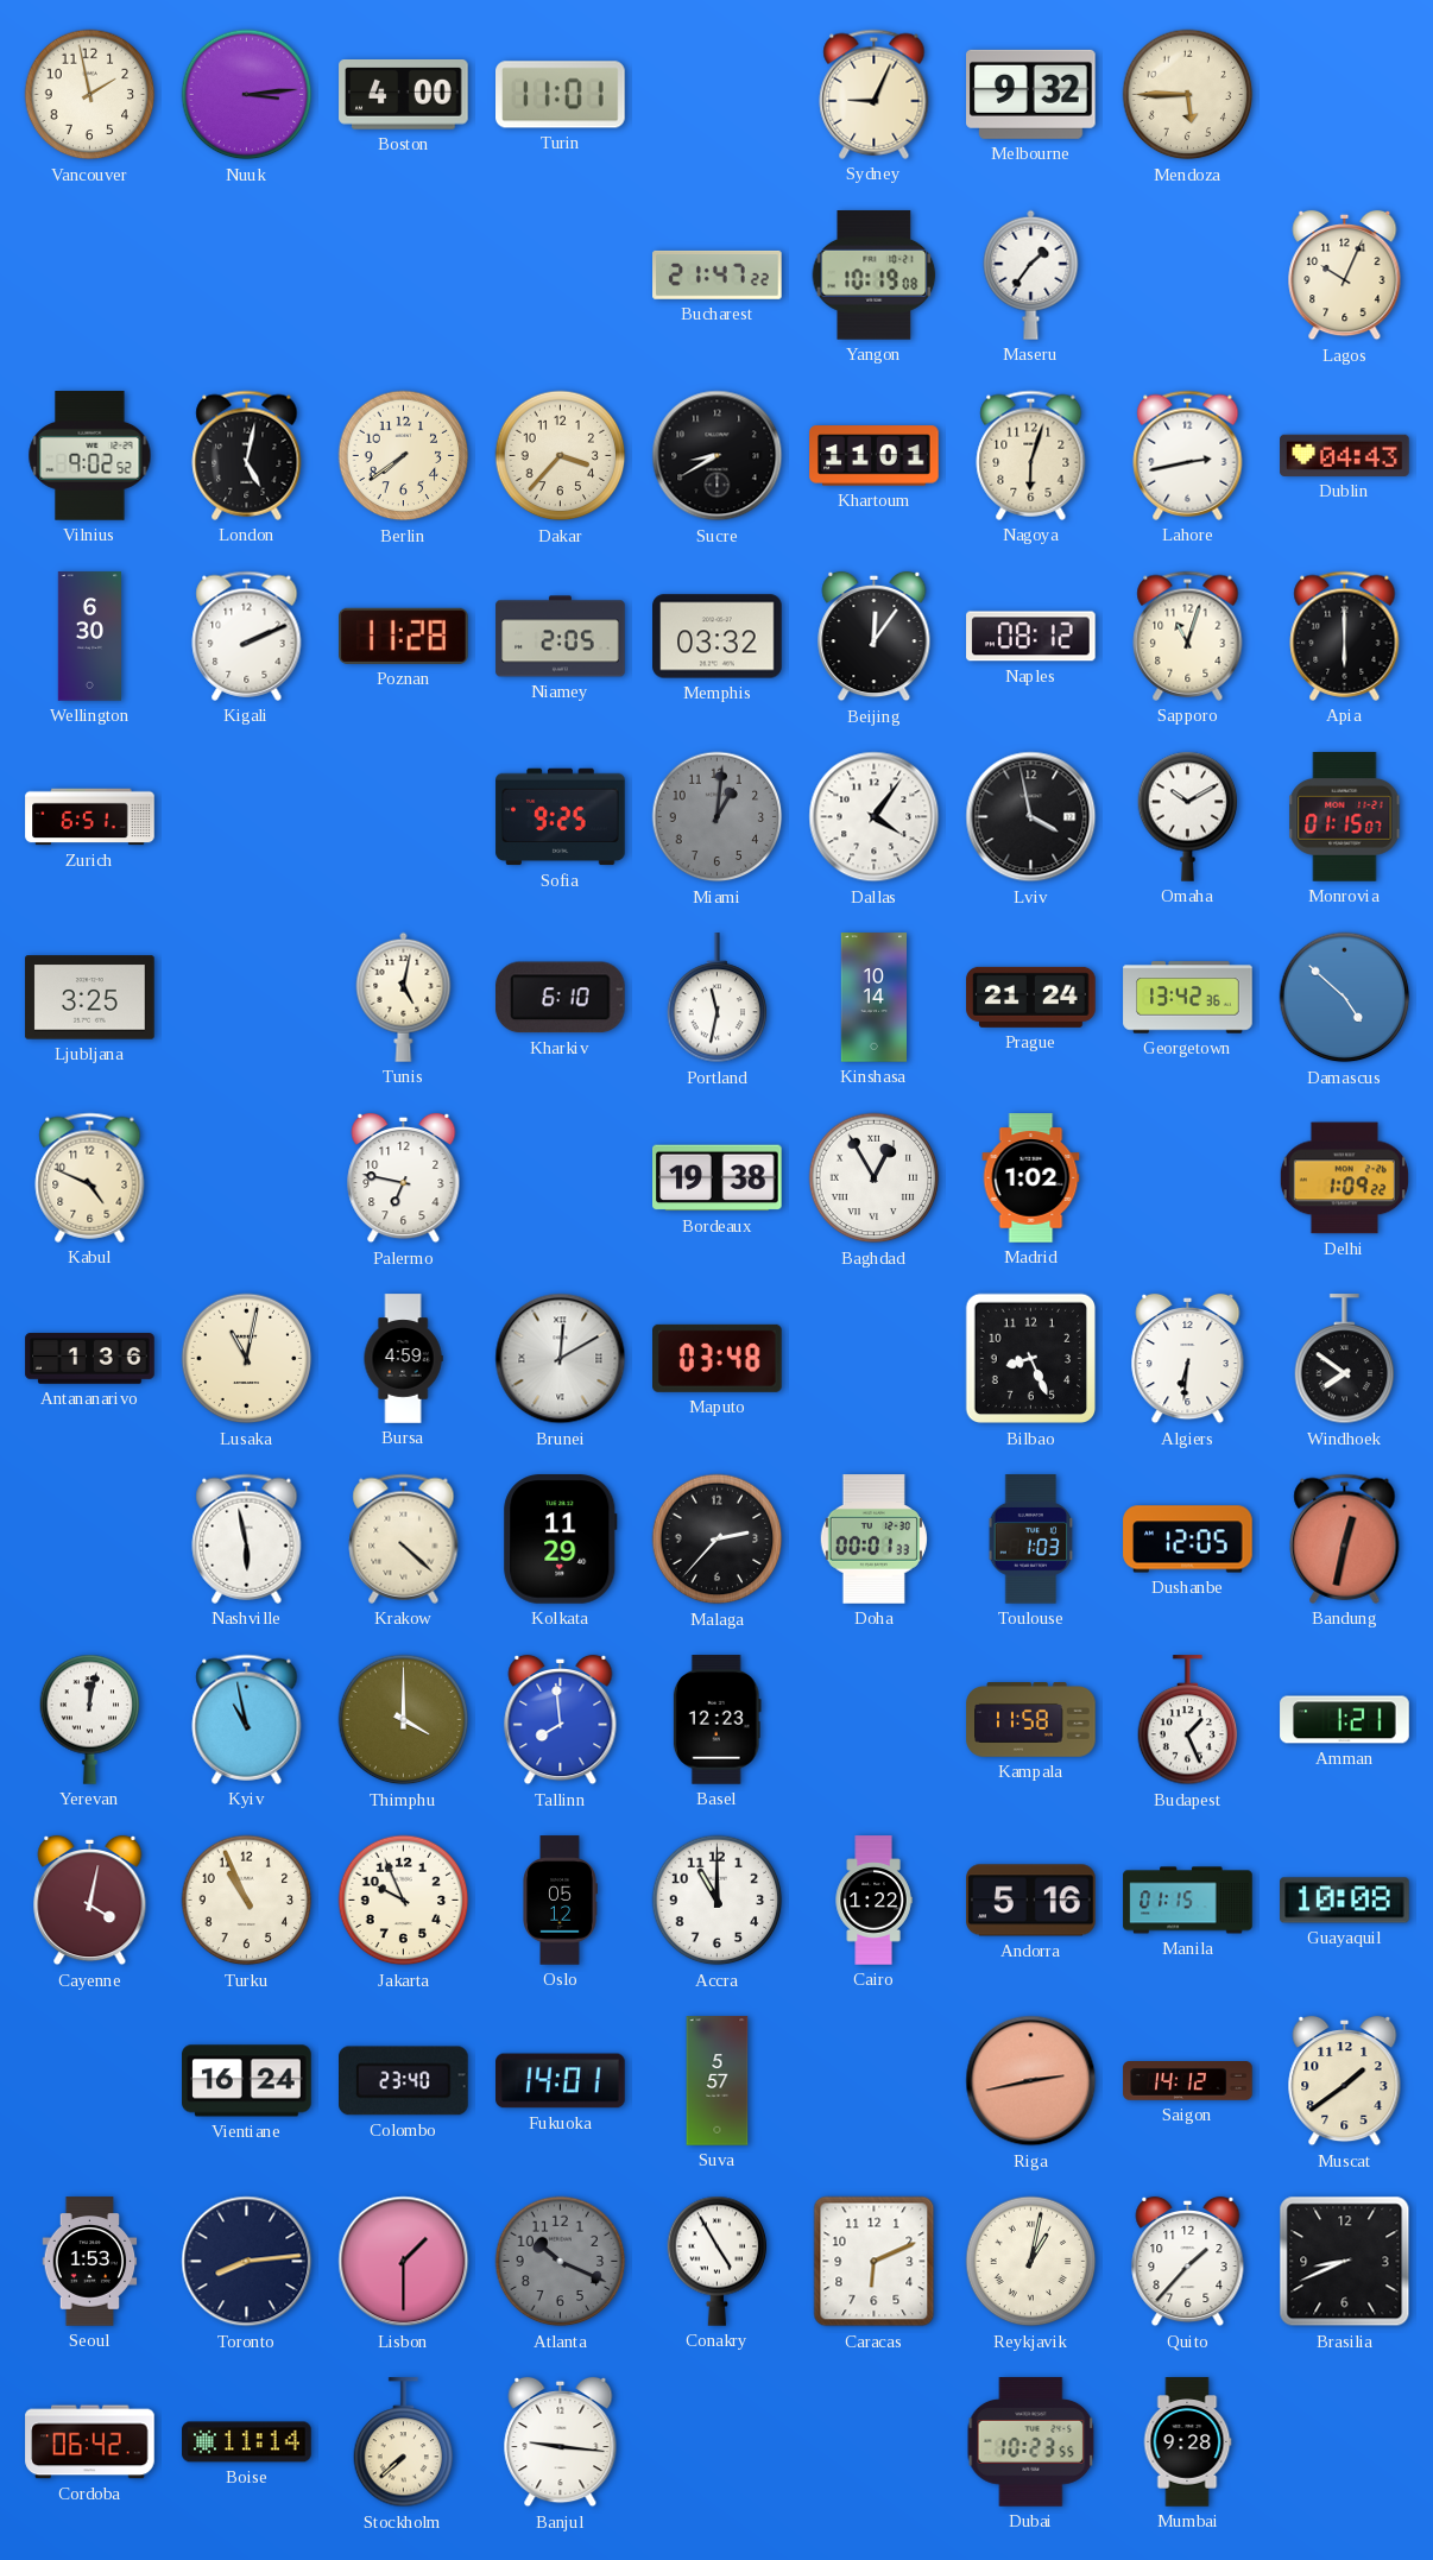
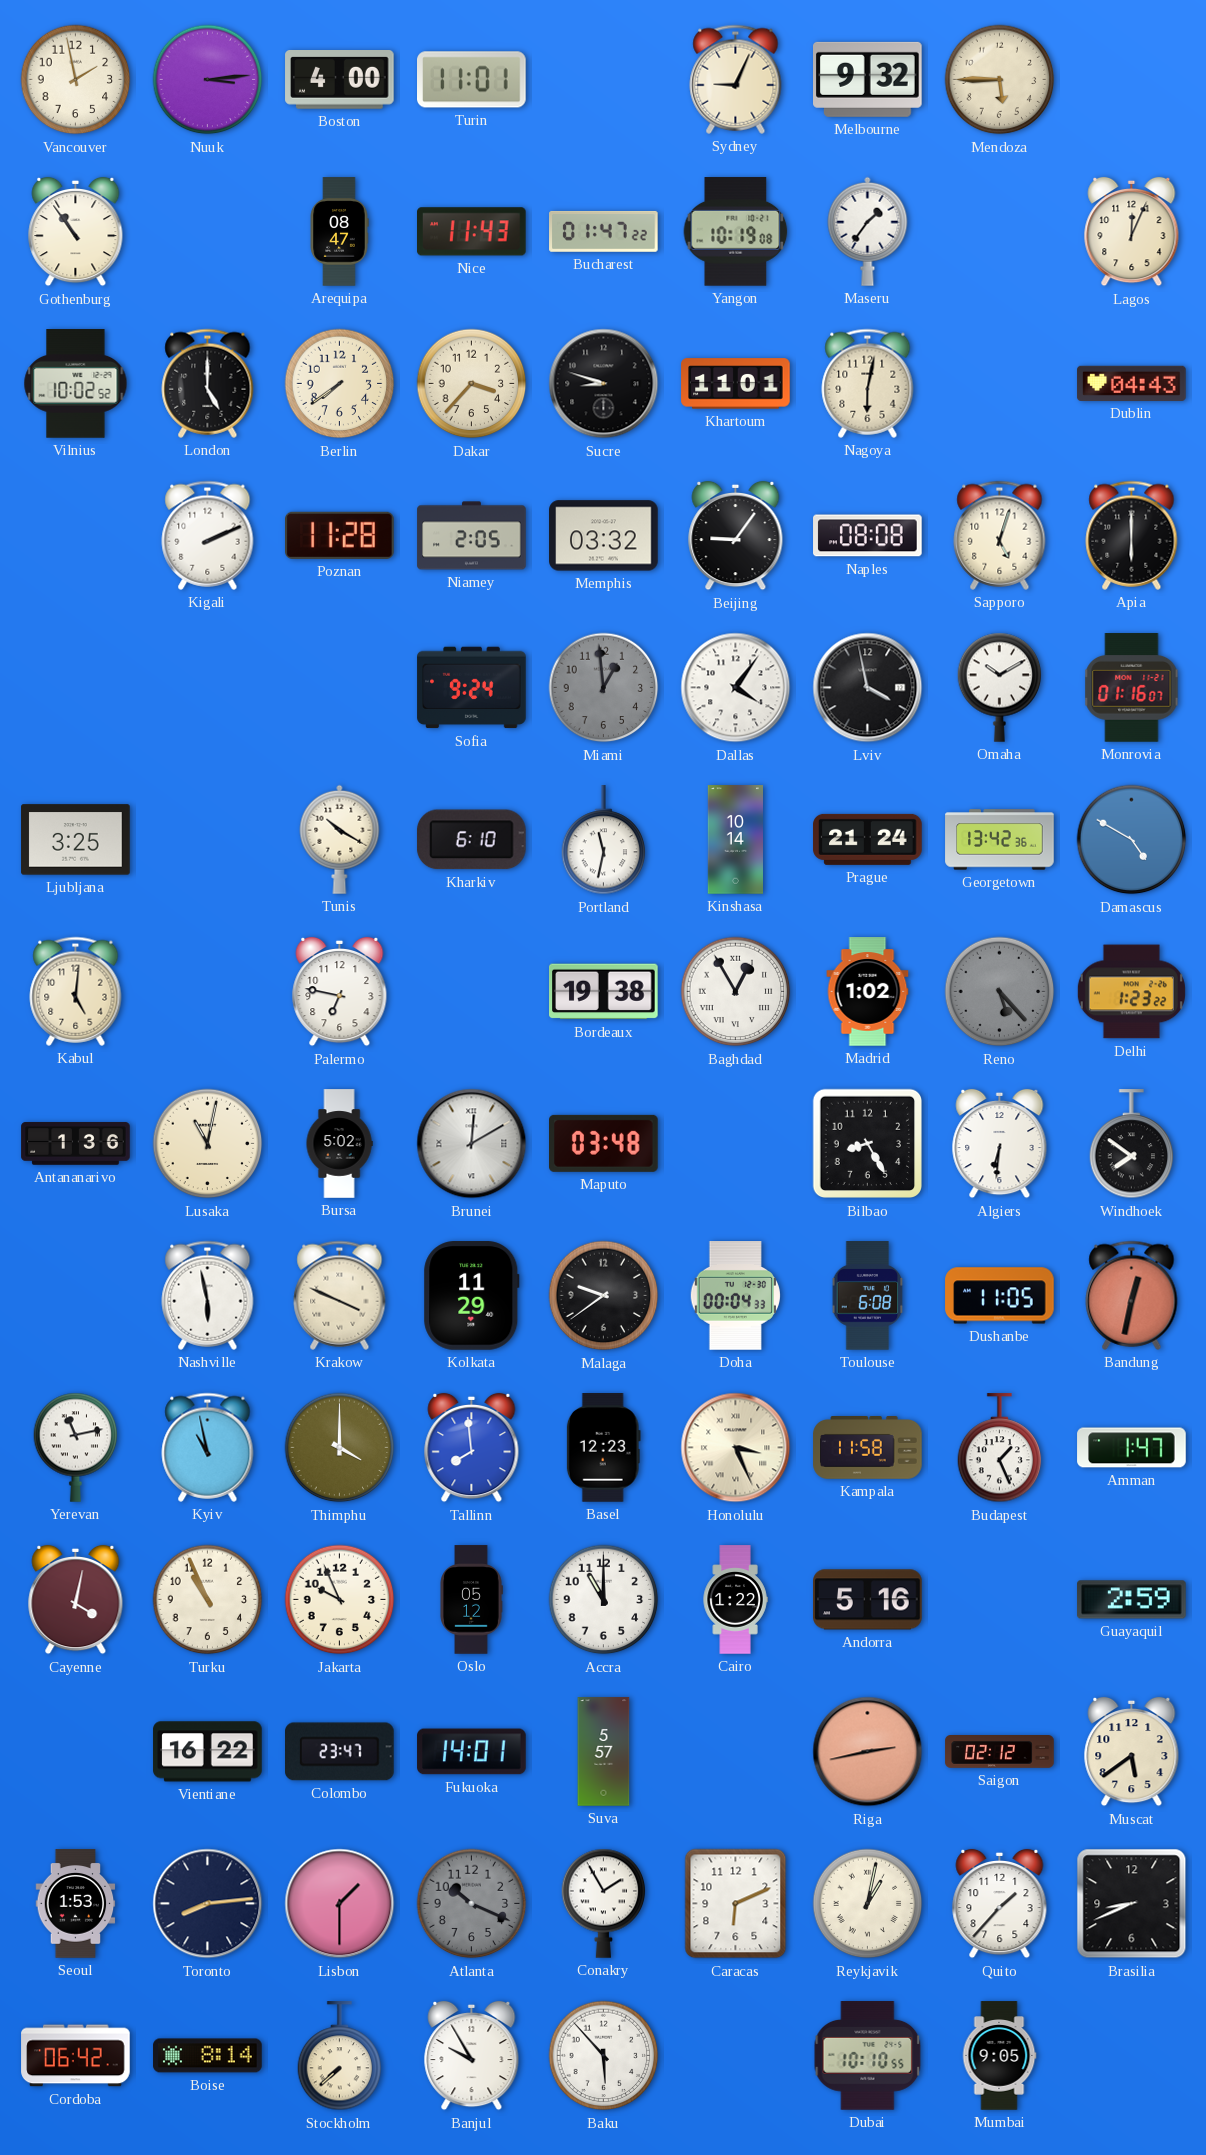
Gothenburg: none -> 10:54 (76, 232)
Arequipa: none -> 08:47 (339, 232)
Nice: none -> 11:43 (472, 232)
Bucharest: 21:47 -> 01:47 (604, 231)
Lagos: 10:04 -> 12:04 (1132, 232)
Vilnius: 9:02 -> 10:02 (76, 384)
London: 5:02 -> 5:00 (208, 383)
Sucre: 8:40 -> 8:48 (604, 384)
Nagoya: 6:03 -> 6:02 (868, 383)
Lahore: 2:43 -> none (1188, 455)
Wellington: 6:30 -> none (89, 637)
Beijing: 12:06 -> 9:06 (736, 536)
Naples: 08:12 -> 08:08 (868, 536)
Sapporo: 11:03 -> 5:03 (1000, 535)
Zurich: 6:51 -> none (90, 817)
Sofia: 9:25 -> 9:24 (472, 688)
Miami: 1:01 -> 12:59 (604, 688)
Monrovia: 01:15 -> 01:16 (1132, 688)
Tunis: 5:02 -> 10:20 (340, 839)
Damascus: 4:52 -> 4:50 (1132, 840)
Kabul: 4:49 -> 5:01 (76, 991)
Reno: none -> 5:23 (1000, 992)
Delhi: 1:09 -> 1:23 (1131, 992)
Bursa: 4:59 -> 5:02 (339, 1144)
Bilbao: 8:26 -> 8:25 (868, 1144)
Krakow: 4:22 -> 3:49 (340, 1295)
Malaga: 2:37 -> 9:39 (604, 1296)
Doha: 00:01 -> 00:04 (735, 1296)
Toulouse: 1:03 -> 6:08 (868, 1296)
Dushanbe: 12:05 -> 11:05 (1000, 1296)
Yerevan: 12:02 -> 11:13 (76, 1447)
Honolulu: none -> 3:26 (736, 1448)
Amman: 1:21 -> 1:47 (1132, 1448)
Manila: 01:15 -> none (1188, 1901)
Guayaquil: 10:08 -> 2:59 (1132, 1600)
Vientiane: 16:24 -> 16:22 (208, 1752)
Colombo: 23:40 -> 23:47 (340, 1752)
Saigon: 14:12 -> 02:12 (1000, 1752)
Muscat: 1:39 -> 5:39 (1132, 1752)
Conakry: 4:55 -> 1:55 (604, 1903)
Boise: 11:14 -> 8:14 (208, 2056)
Banjul: 9:16 -> 9:55 (472, 2056)
Baku: none -> 5:53 (604, 2056)
Dubai: 10:23 -> 10:10 (868, 2056)
Mumbai: 9:28 -> 9:05 (999, 2056)
